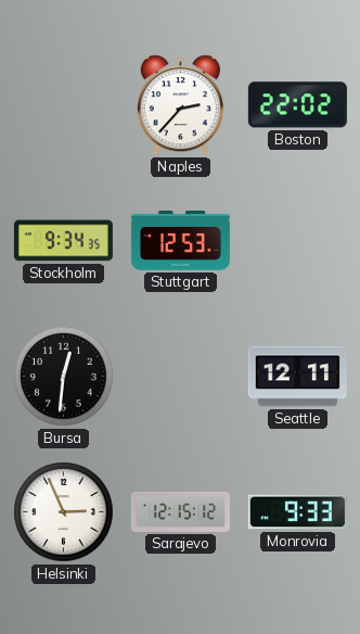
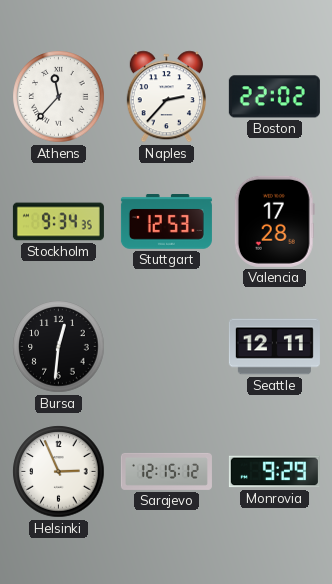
Athens: none -> 11:37 (59, 97)
Valencia: none -> 17:28 (274, 221)
Monrovia: 9:33 -> 9:29 (274, 472)
